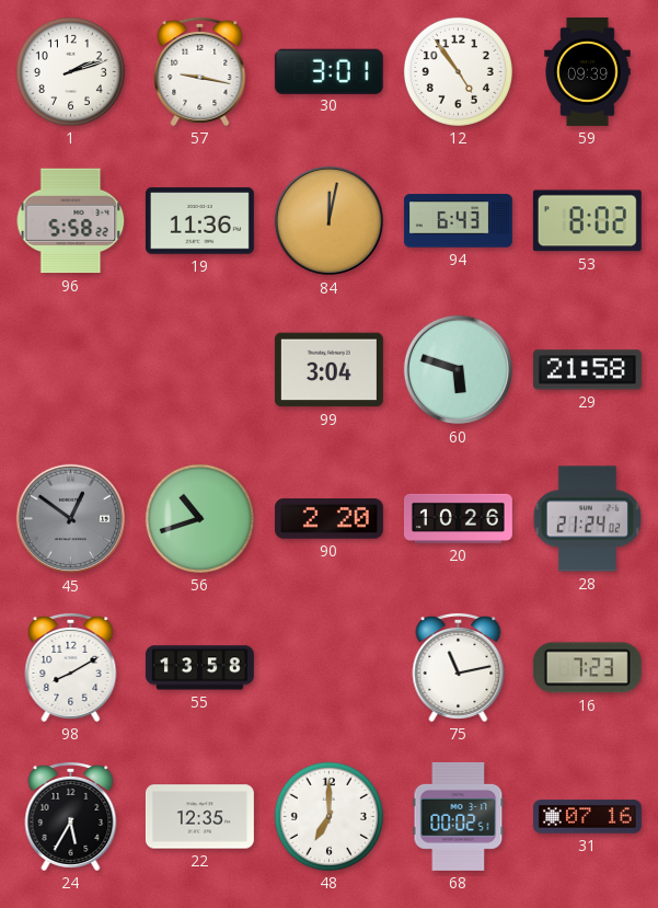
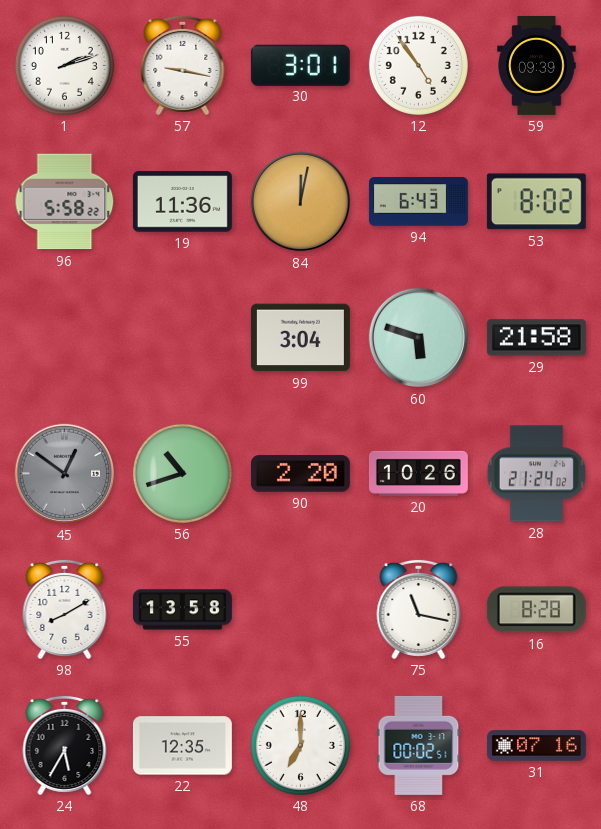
75: 11:13 -> 11:17 (419, 609)
16: 7:23 -> 8:28 (536, 610)
